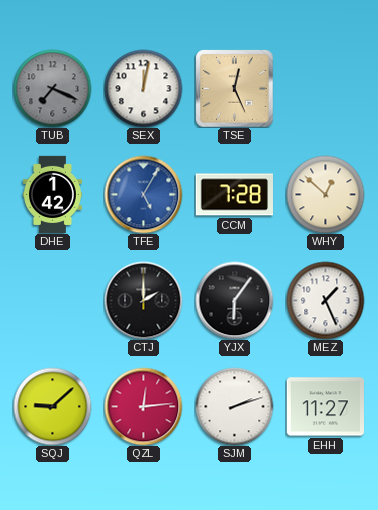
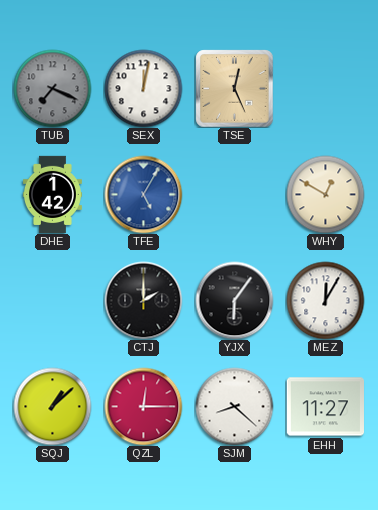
CCM: 7:28 -> none (234, 195)
WHY: 12:52 -> 12:50 (325, 194)
MEZ: 1:26 -> 12:05 (325, 300)
SQJ: 9:08 -> 1:08 (52, 406)
QZL: 12:14 -> 12:15 (143, 406)
SJM: 2:12 -> 8:22 (234, 406)
